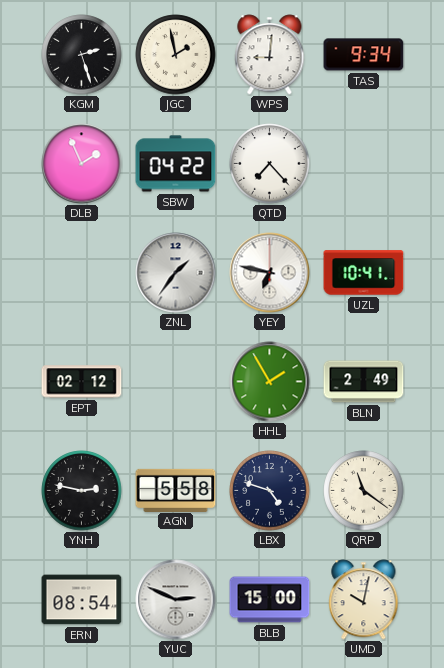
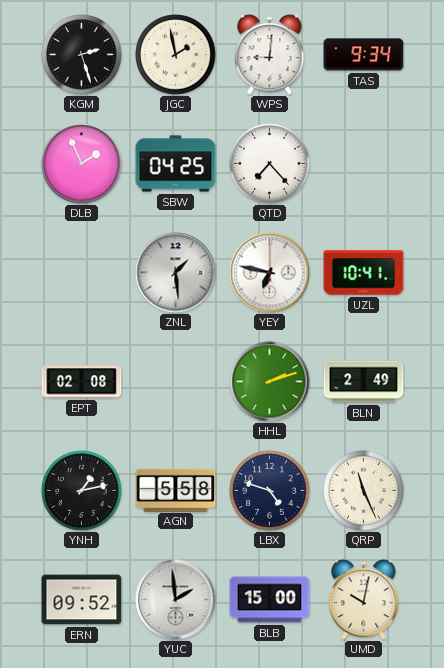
SBW: 04:22 -> 04:25 (176, 164)
ZNL: 1:36 -> 1:29 (176, 273)
EPT: 02:12 -> 02:08 (82, 382)
HHL: 1:55 -> 2:12 (270, 382)
YNH: 2:47 -> 1:13 (82, 491)
QRP: 11:21 -> 11:26 (364, 491)
ERN: 08:54 -> 09:52 (82, 600)
YUC: 2:49 -> 1:59 (176, 600)
